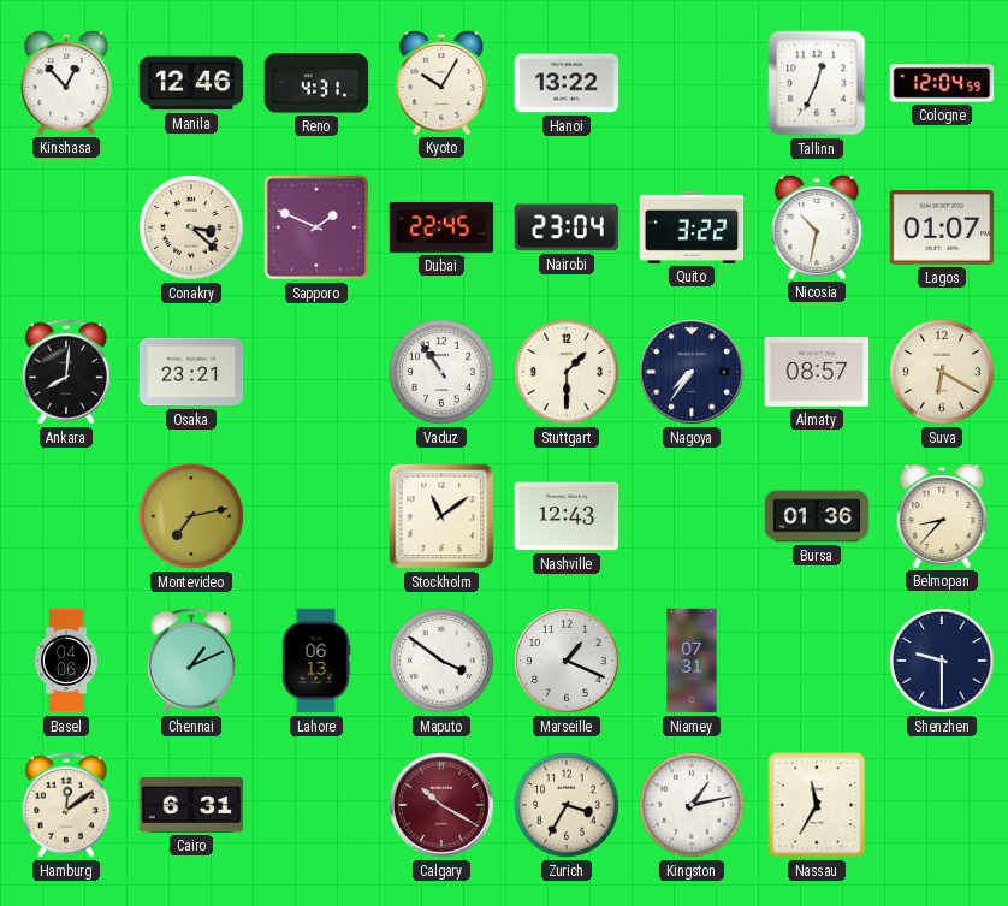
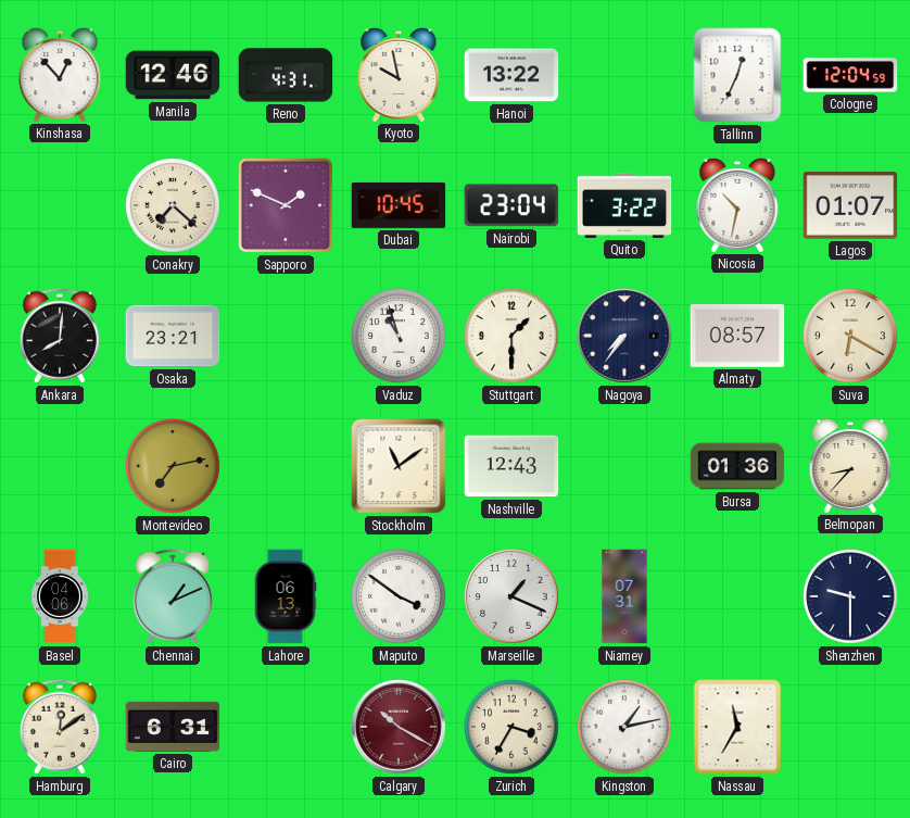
Kyoto: 10:05 -> 9:58 (399, 74)
Conakry: 3:22 -> 7:22 (173, 205)
Dubai: 22:45 -> 10:45 (399, 205)
Vaduz: 10:54 -> 10:57 (399, 336)
